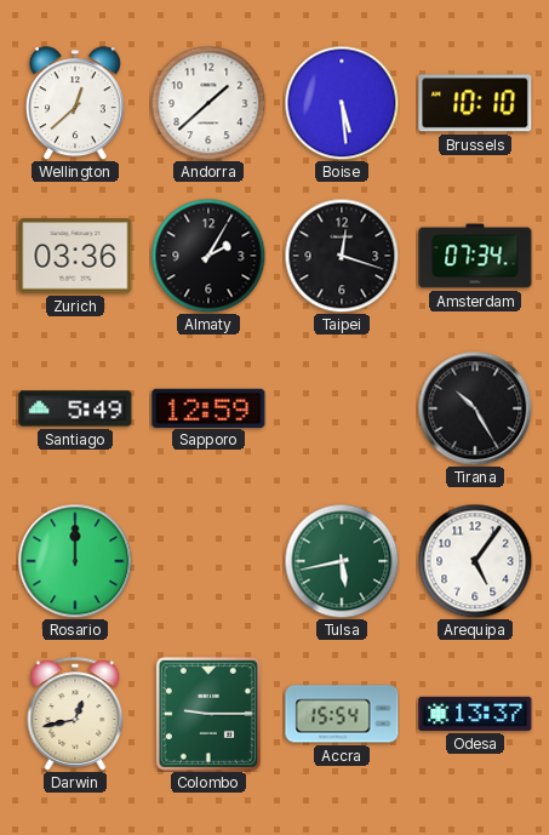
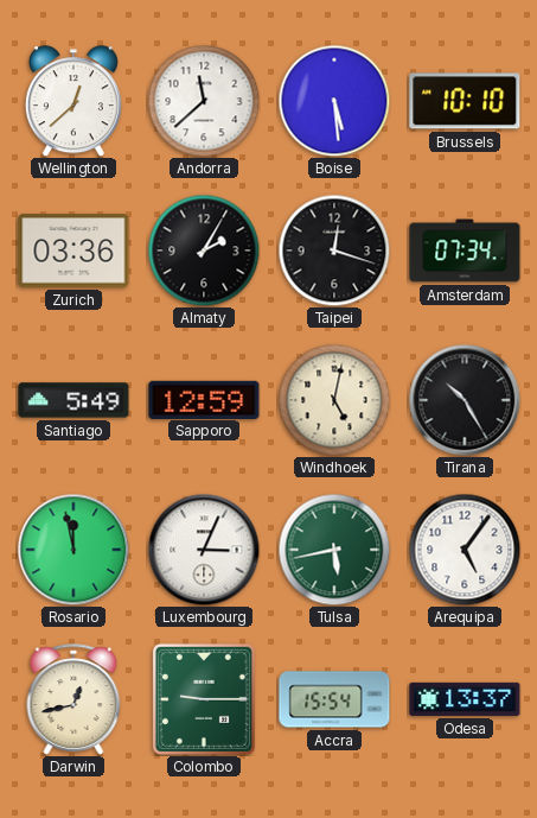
Andorra: 1:38 -> 11:38 (204, 101)
Windhoek: none -> 5:02 (334, 400)
Rosario: 12:00 -> 11:58 (73, 550)
Luxembourg: none -> 3:04 (204, 550)
